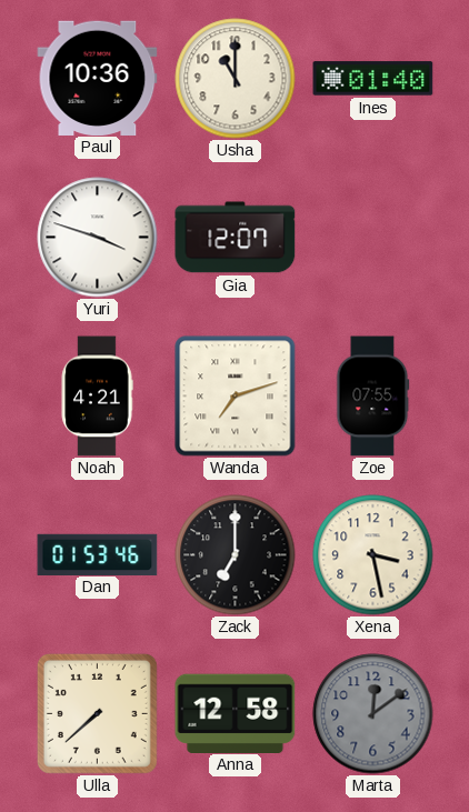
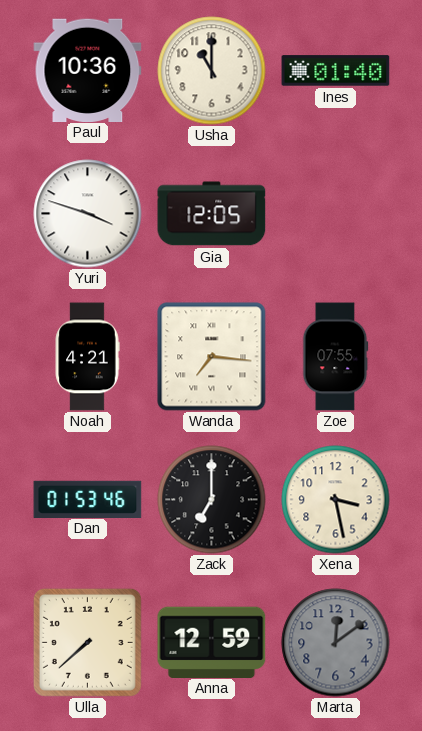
Gia: 12:07 -> 12:05 (212, 214)
Wanda: 7:12 -> 7:16 (212, 357)
Anna: 12:58 -> 12:59 (212, 642)
